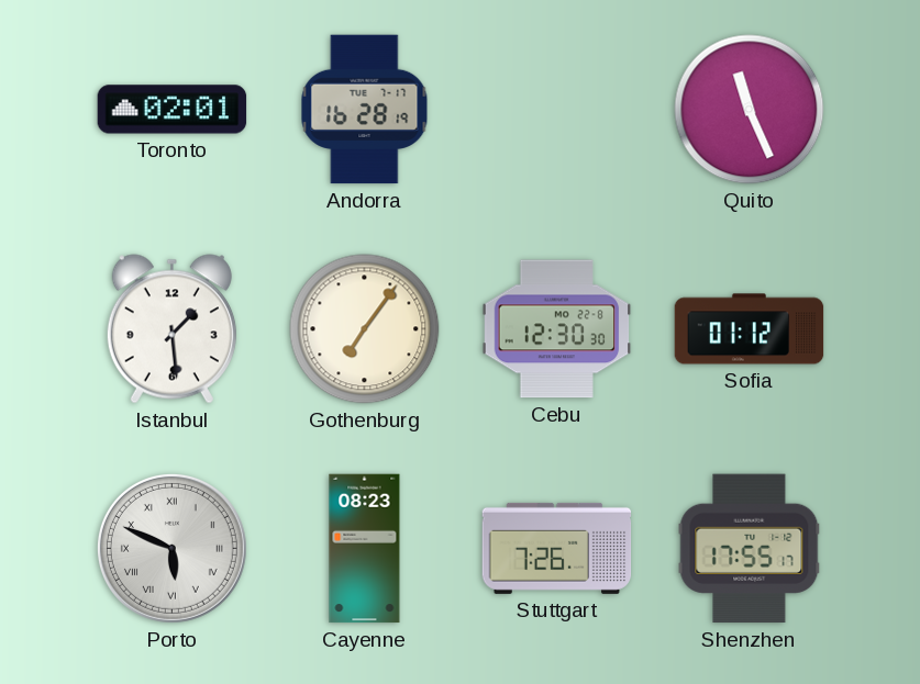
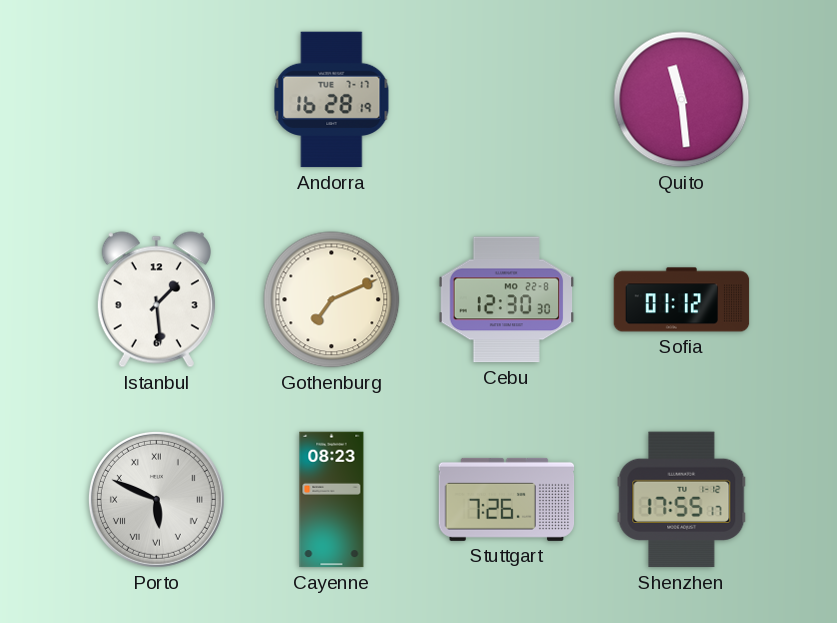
Toronto: 02:01 -> none (173, 110)
Quito: 11:26 -> 11:29 (682, 100)
Gothenburg: 7:06 -> 7:11 (332, 300)
